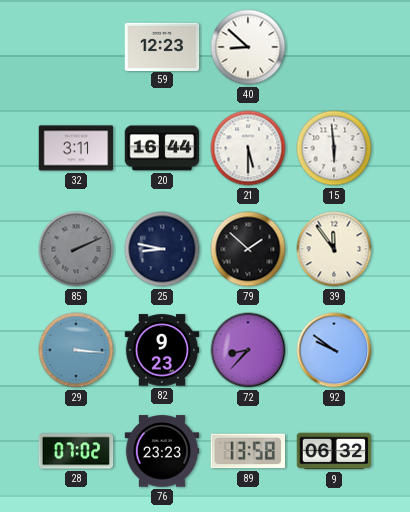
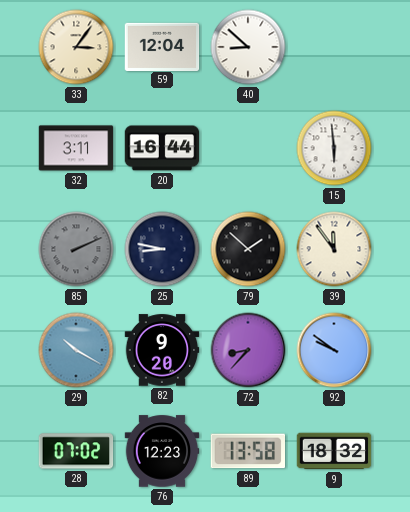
33: none -> 3:06 (76, 47)
59: 12:23 -> 12:04 (162, 46)
21: 5:30 -> none (248, 148)
29: 3:16 -> 10:20 (76, 350)
82: 9:23 -> 9:20 (162, 350)
76: 23:23 -> 12:23 (162, 451)
9: 06:32 -> 18:32 (334, 451)
